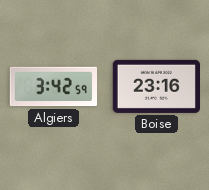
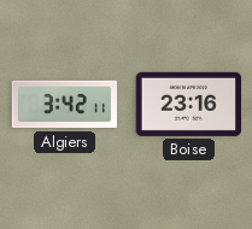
Algiers: 3:42:59 -> 3:42:11 (64, 105)
